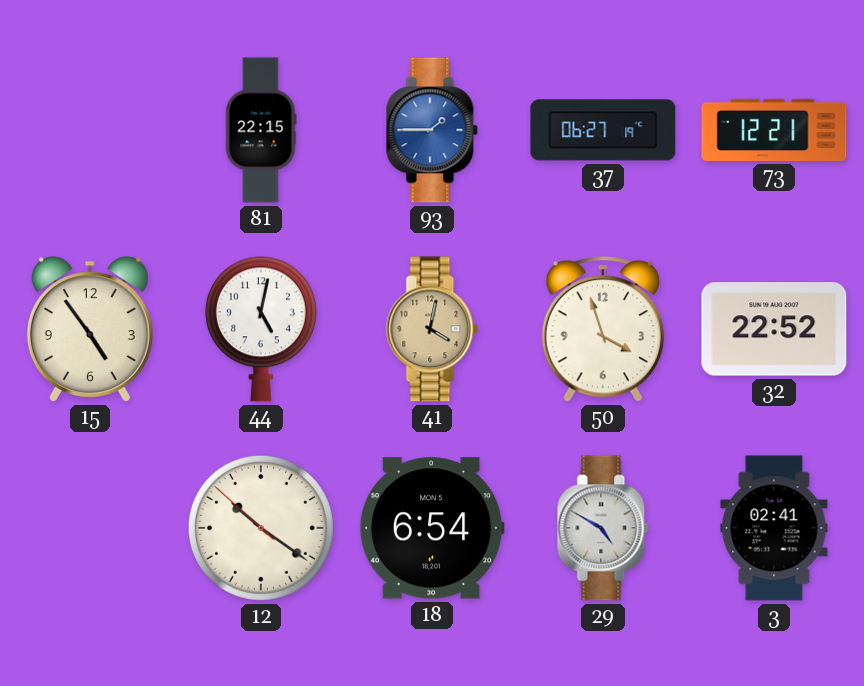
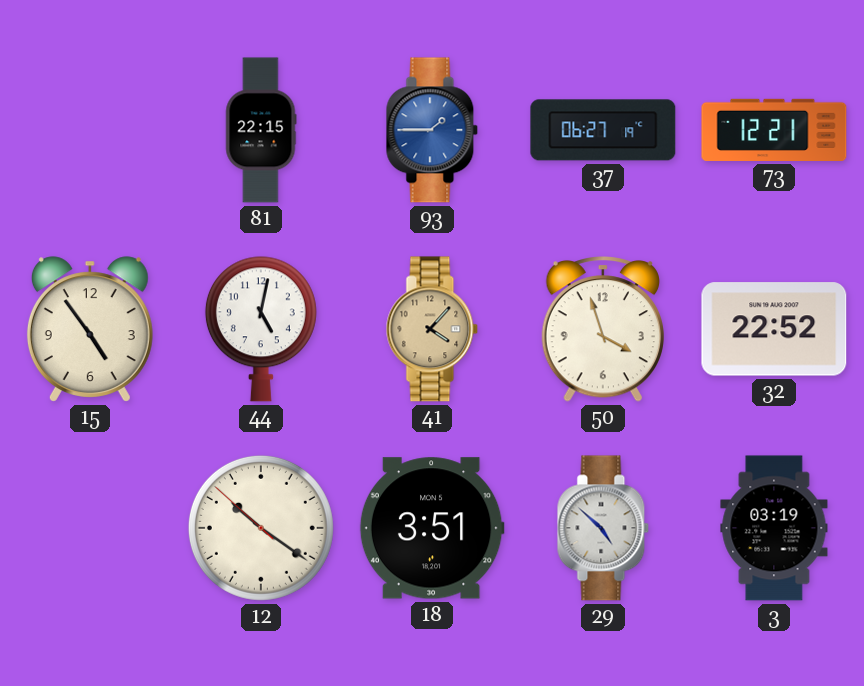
41: 4:02 -> 4:07 (432, 329)
18: 6:54 -> 3:51 (432, 528)
29: 4:50 -> 4:52 (603, 528)
3: 02:41 -> 03:19 (774, 528)
